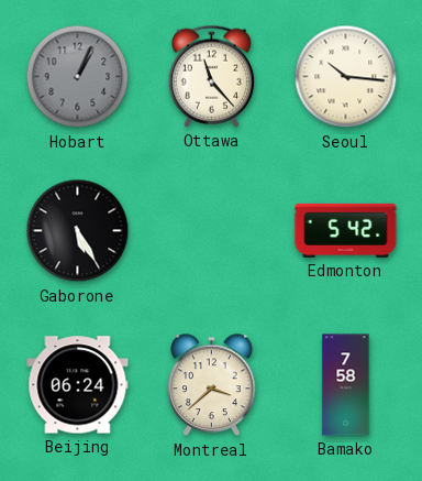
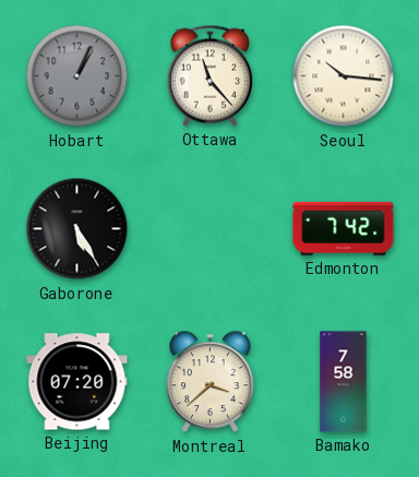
Edmonton: 5:42 -> 7:42 (344, 228)
Beijing: 06:24 -> 07:20 (77, 382)
